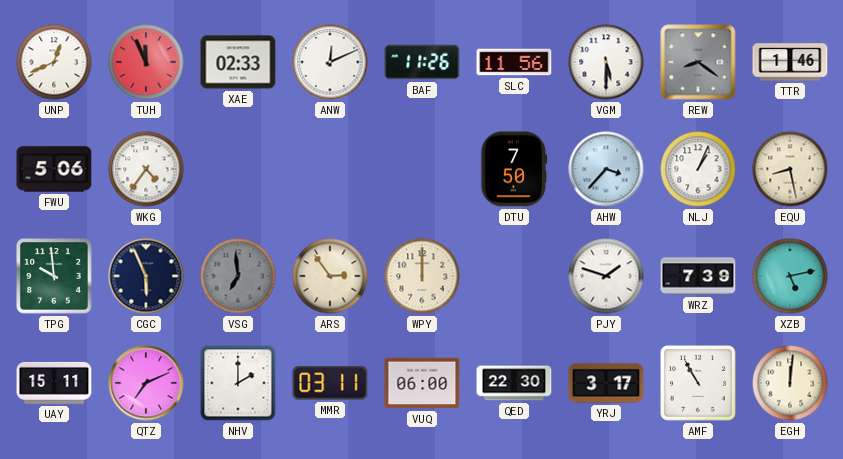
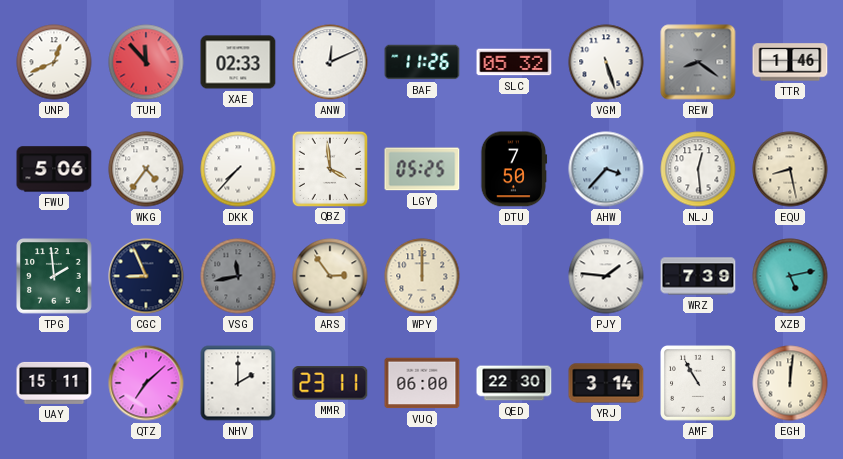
TUH: 11:56 -> 11:53 (146, 62)
SLC: 11:56 -> 05:32 (514, 62)
VGM: 5:30 -> 5:27 (606, 62)
DKK: none -> 7:37 (238, 169)
QBZ: none -> 3:59 (329, 168)
LGY: none -> 05:25 (422, 169)
NLJ: 1:04 -> 12:29 (698, 169)
TPG: 9:59 -> 1:59 (55, 277)
CGC: 5:56 -> 8:56 (146, 276)
VSG: 6:59 -> 11:43 (238, 276)
PJY: 1:48 -> 1:46 (606, 276)
QTZ: 7:11 -> 7:08 (146, 383)
MMR: 03:11 -> 23:11 (330, 383)
YRJ: 3:17 -> 3:14 (606, 383)
